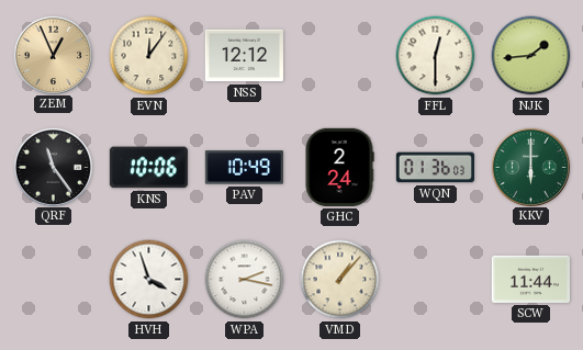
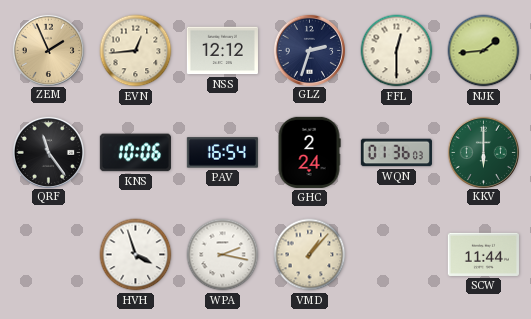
ZEM: 12:56 -> 1:56 (48, 50)
EVN: 12:06 -> 12:44 (136, 51)
GLZ: none -> 2:33 (309, 50)
PAV: 10:49 -> 16:54 (222, 153)
